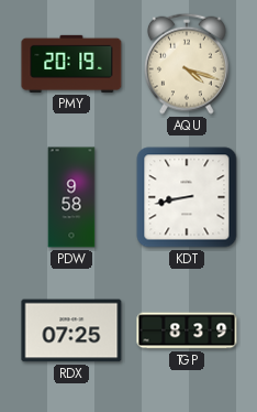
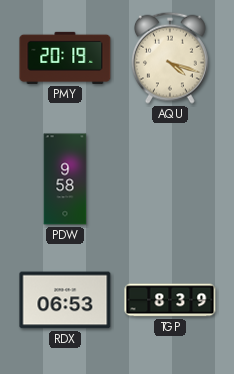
KDT: 8:43 -> none (187, 197)
RDX: 07:25 -> 06:53 (65, 300)
